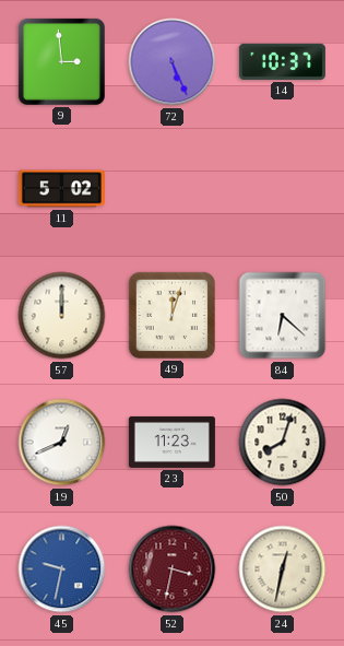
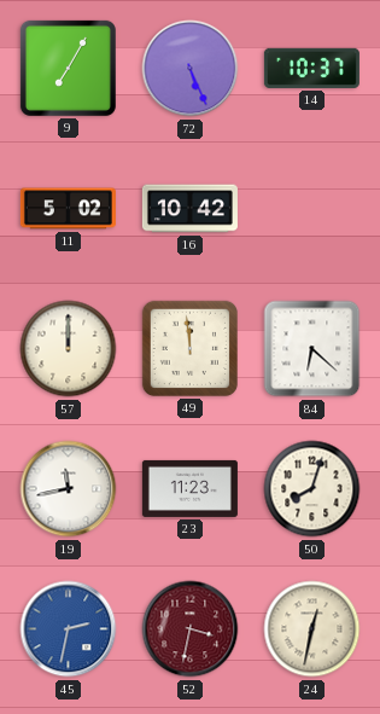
9: 2:59 -> 7:05 (68, 68)
16: none -> 10:42 (189, 209)
49: 12:03 -> 11:59 (189, 348)
19: 12:41 -> 11:43 (69, 489)
45: 9:32 -> 2:32 (69, 629)
